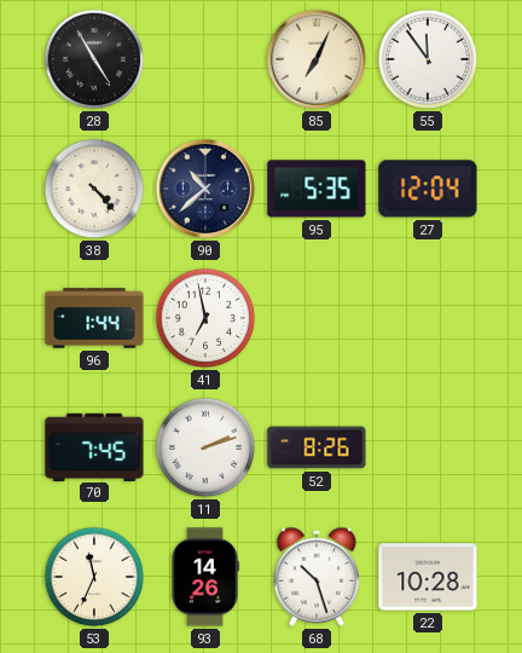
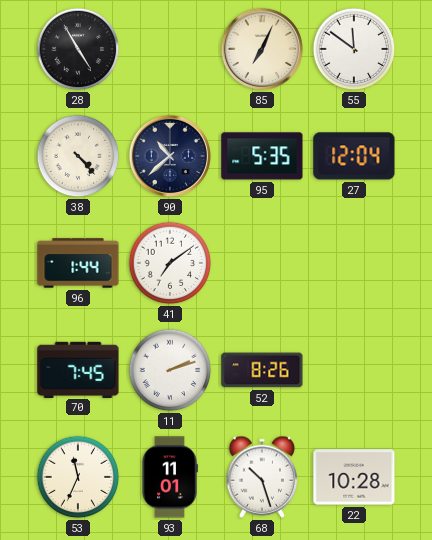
55: 11:54 -> 11:51 (354, 49)
41: 6:58 -> 7:09 (170, 263)
93: 14:26 -> 11:01 (170, 477)
